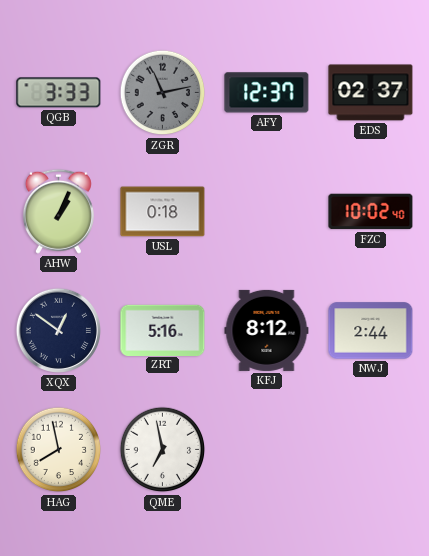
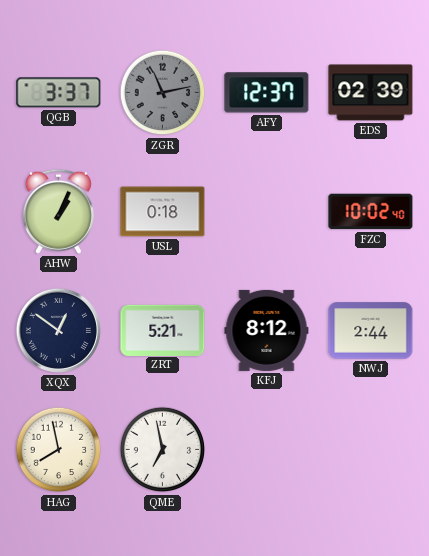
QGB: 3:33 -> 3:37 (59, 93)
EDS: 02:37 -> 02:39 (371, 93)
ZRT: 5:16 -> 5:21 (163, 330)
